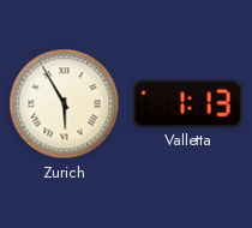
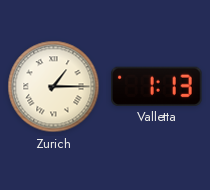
Zurich: 5:55 -> 1:15 (54, 87)
